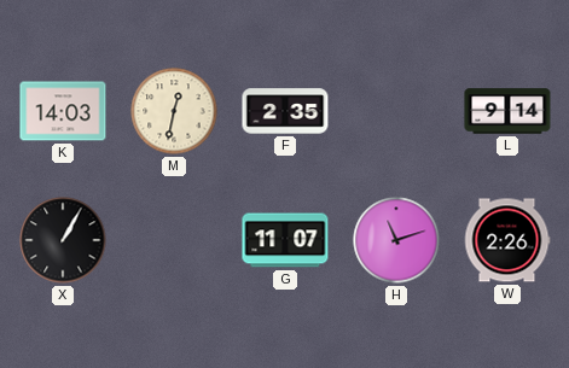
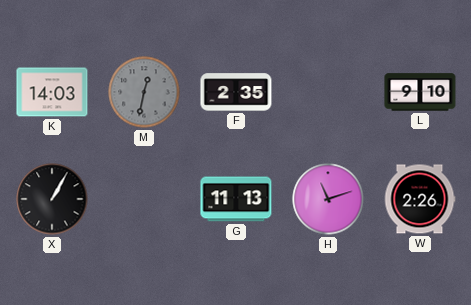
M dial: cream -> grey (144, 92)
L: 9:14 -> 9:10 (420, 92)
G: 11:07 -> 11:13 (236, 199)
